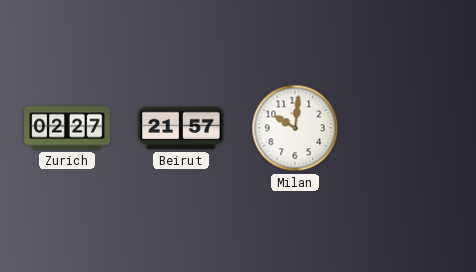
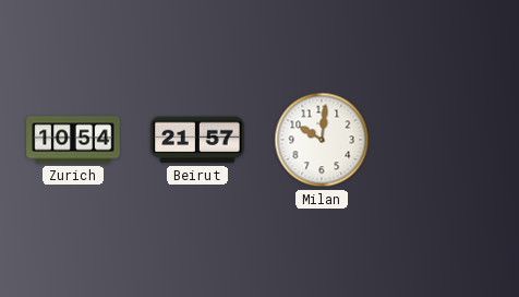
Zurich: 02:27 -> 10:54 (73, 140)
